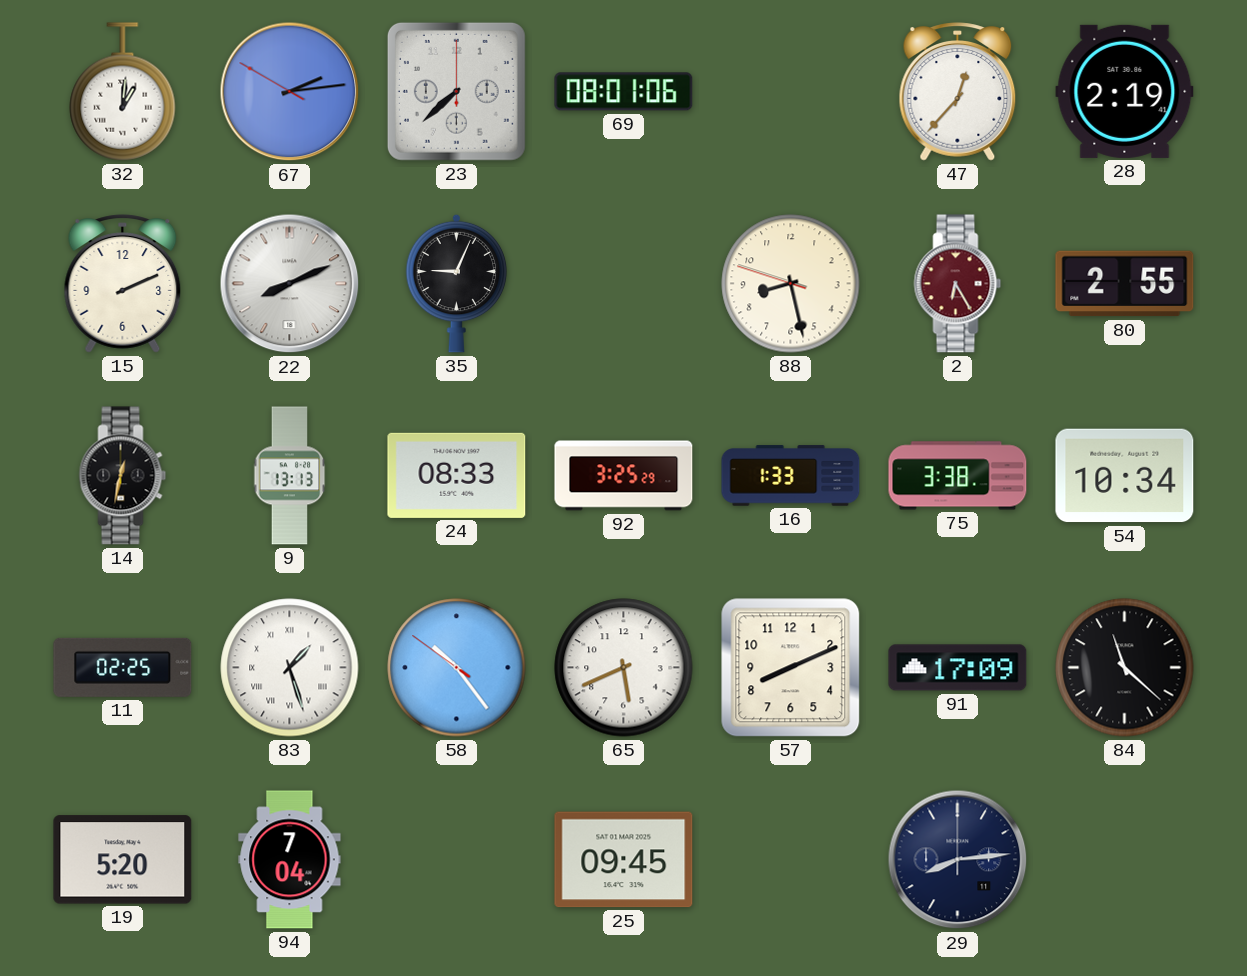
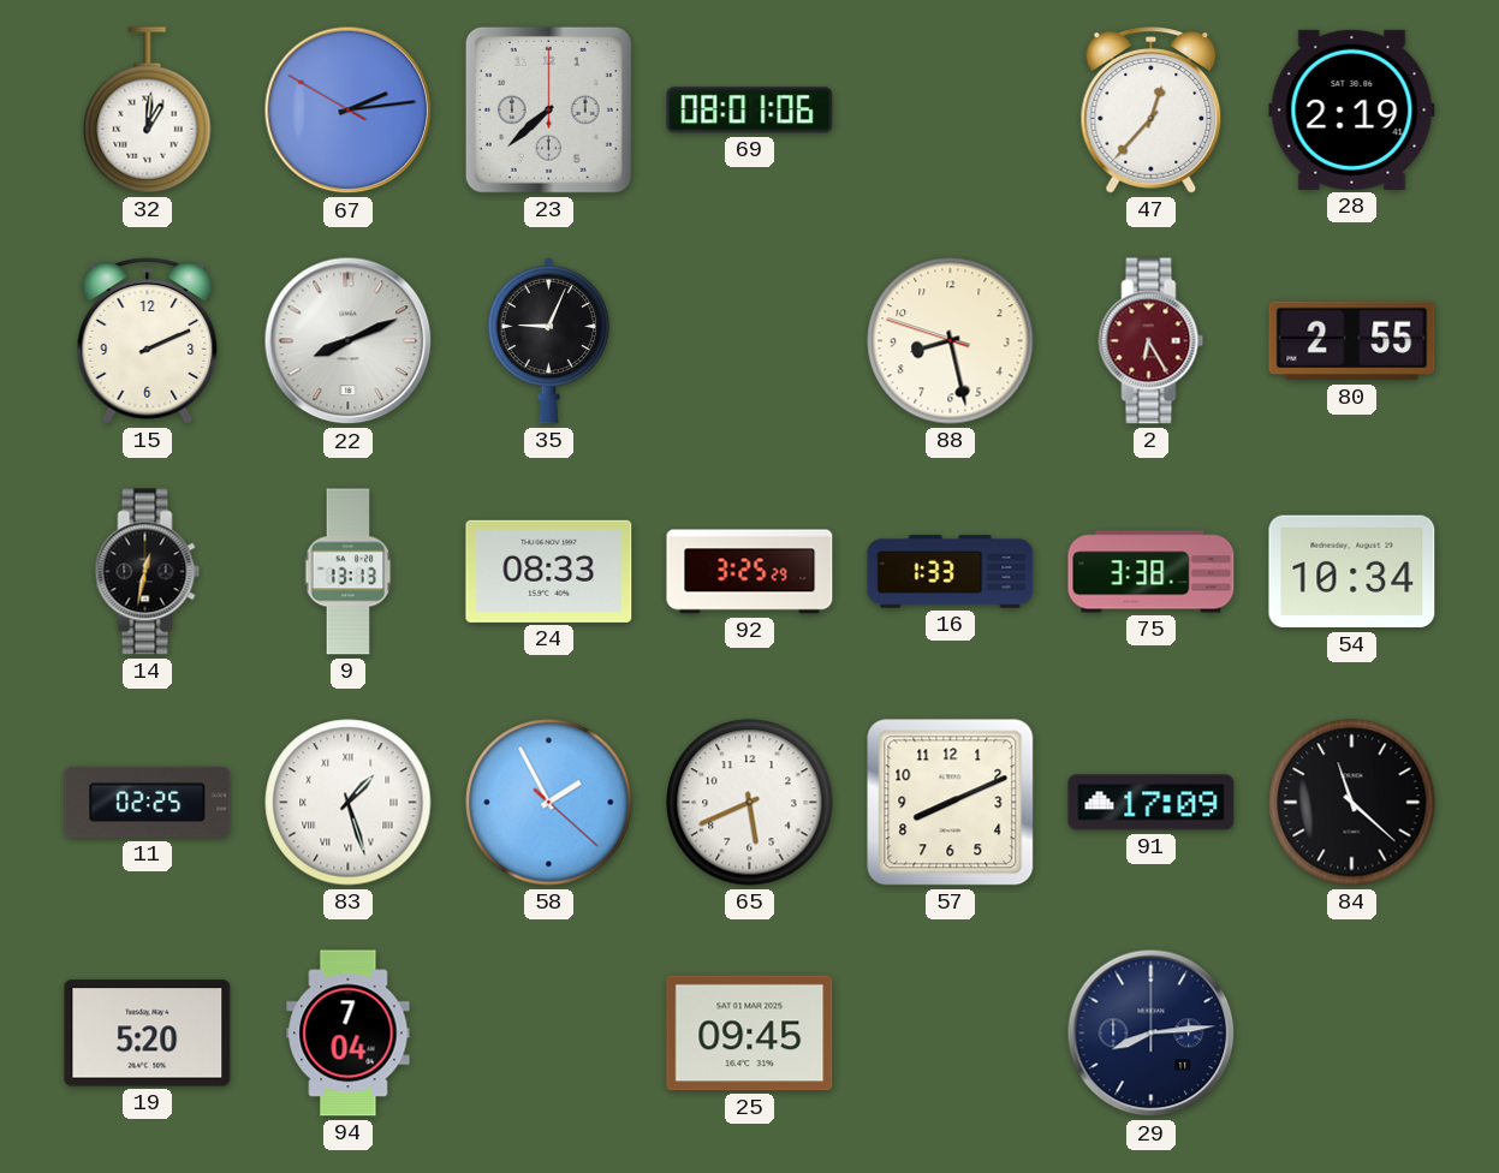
58: 10:23 -> 1:55 (549, 803)
